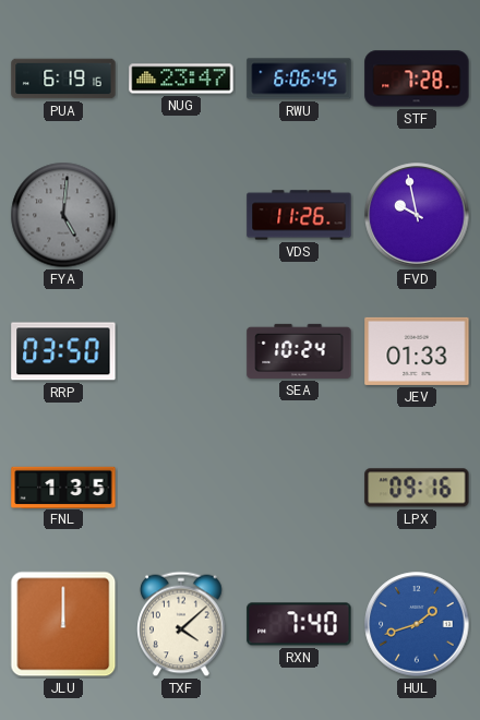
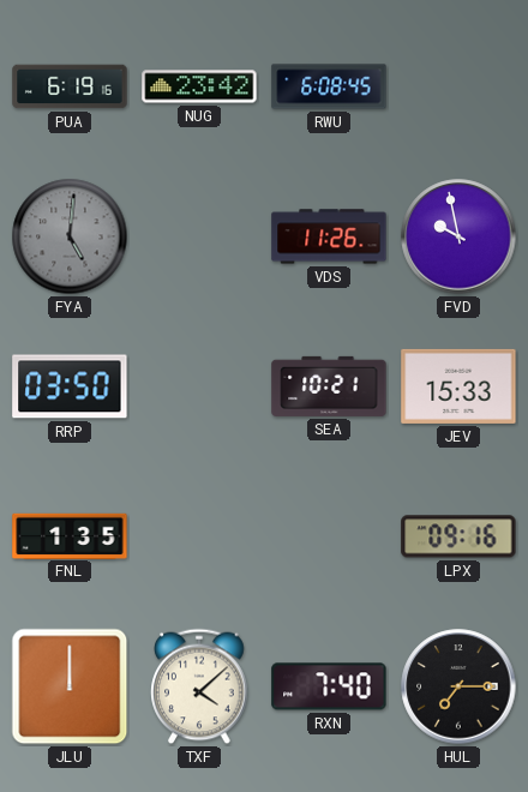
NUG: 23:47 -> 23:42 (199, 86)
RWU: 6:06 -> 6:08 (329, 86)
STF: 7:28 -> none (417, 79)
SEA: 10:24 -> 10:21 (329, 386)
JEV: 01:33 -> 15:33 (458, 386)
HUL: 1:42 -> 7:15 (458, 686)
HUL dial: blue -> black (458, 686)
